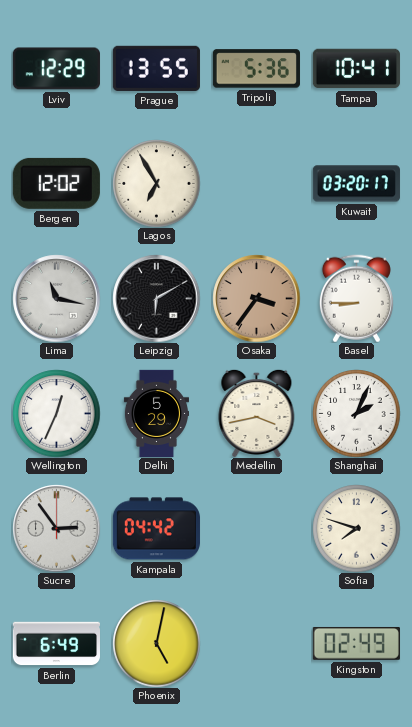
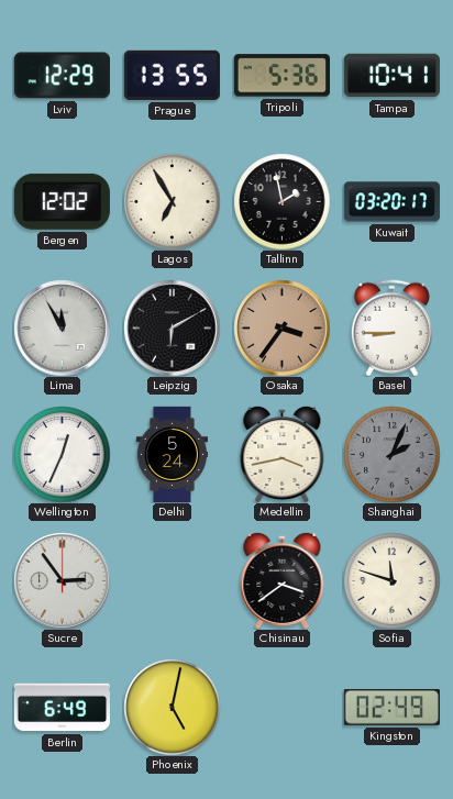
Tallinn: none -> 1:58 (281, 201)
Lima: 11:17 -> 11:55 (62, 328)
Delhi: 5:29 -> 5:24 (172, 454)
Shanghai dial: white -> grey (391, 454)
Kampala: 04:42 -> none (156, 529)
Chisinau: none -> 3:39 (283, 580)
Sofia: 7:48 -> 11:48 (391, 580)
